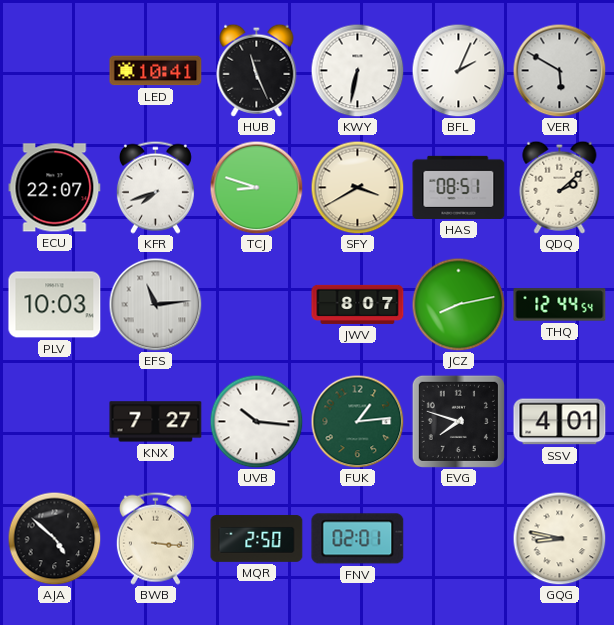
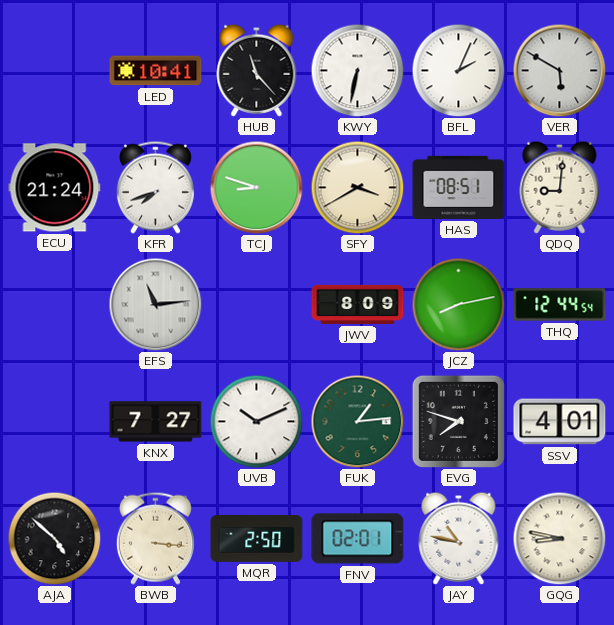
HUB: 11:26 -> 11:23 (257, 70)
ECU: 22:07 -> 21:24 (55, 188)
QDQ: 2:08 -> 9:01 (560, 187)
PLV: 10:03 -> none (55, 305)
JWV: 8:07 -> 8:09 (358, 304)
UVB: 10:16 -> 10:11 (256, 421)
JAY: none -> 10:47 (459, 538)
